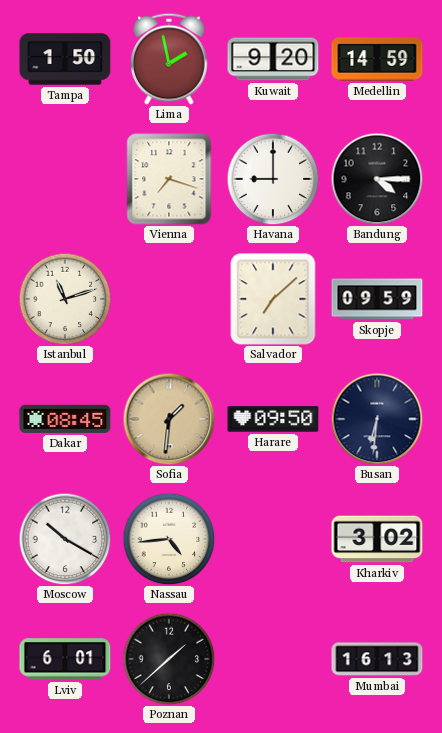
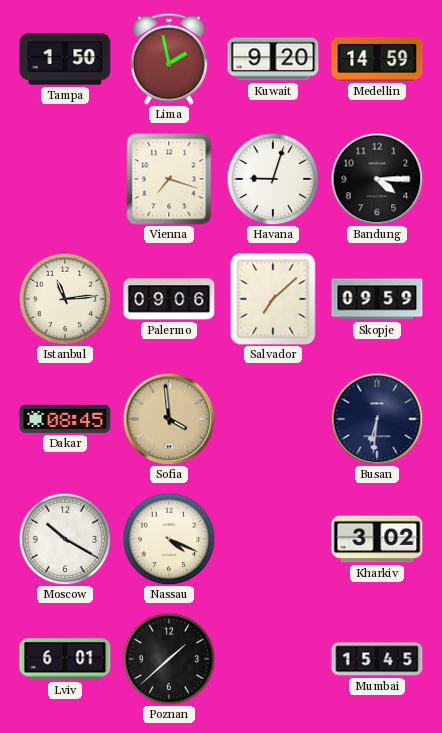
Havana: 9:00 -> 9:03 (273, 179)
Istanbul: 11:12 -> 11:14 (65, 299)
Palermo: none -> 09:06 (169, 299)
Sofia: 1:31 -> 3:59 (169, 419)
Harare: 09:50 -> none (273, 419)
Nassau: 4:44 -> 4:19 (169, 539)
Mumbai: 16:13 -> 15:45 (377, 659)
